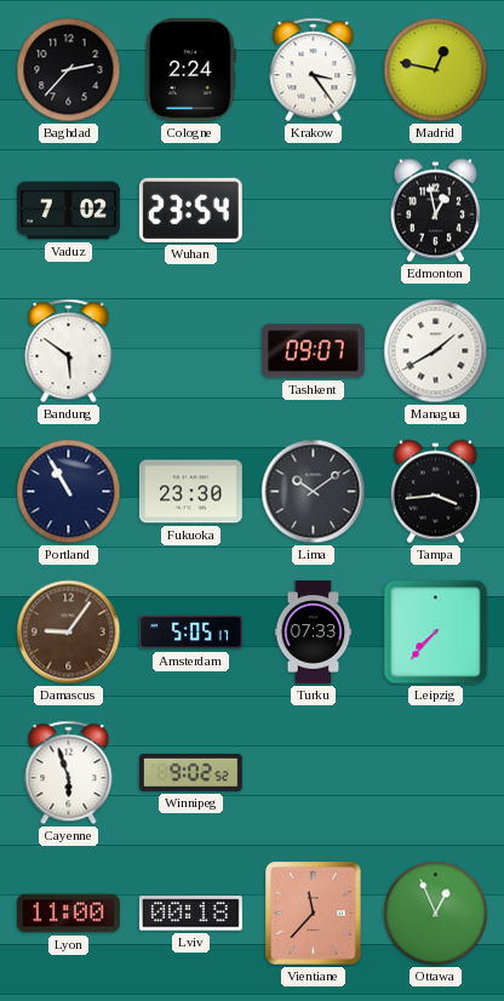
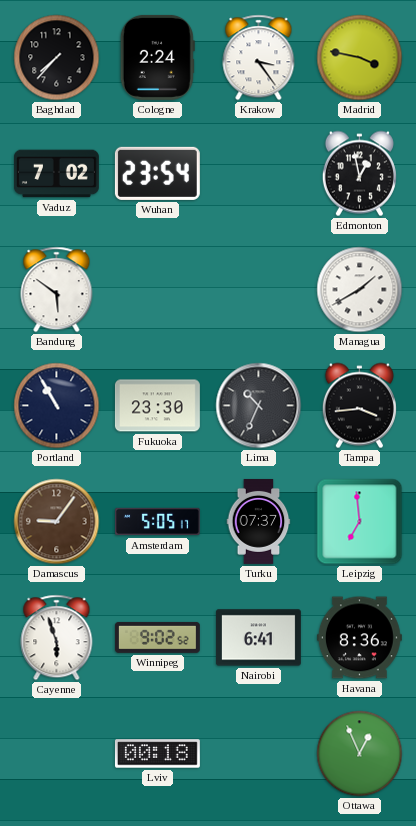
Baghdad: 2:37 -> 7:37 (57, 58)
Madrid: 12:47 -> 3:47 (360, 58)
Tashkent: 09:07 -> none (313, 351)
Lima: 10:09 -> 10:34 (259, 406)
Turku: 07:33 -> 07:37 (259, 521)
Leipzig: 7:37 -> 6:59 (360, 522)
Nairobi: none -> 6:41 (258, 638)
Havana: none -> 8:36 (359, 638)
Lyon: 11:00 -> none (68, 914)
Vientiane: 11:37 -> none (314, 914)
